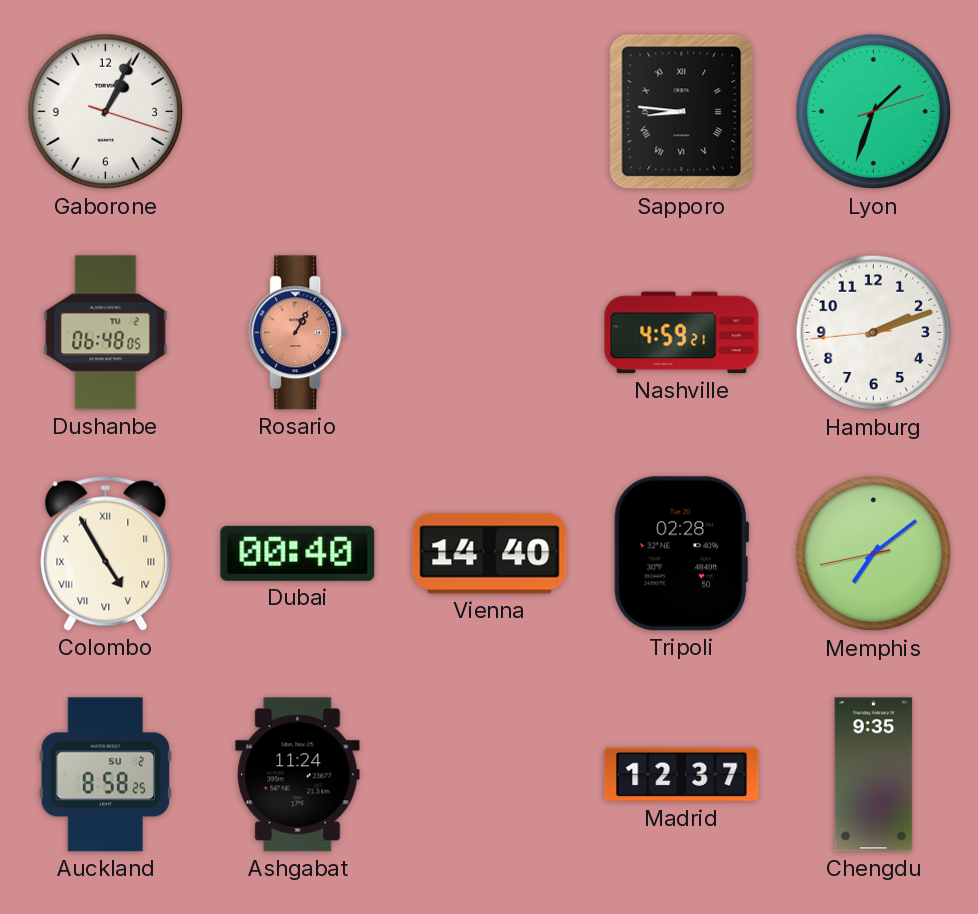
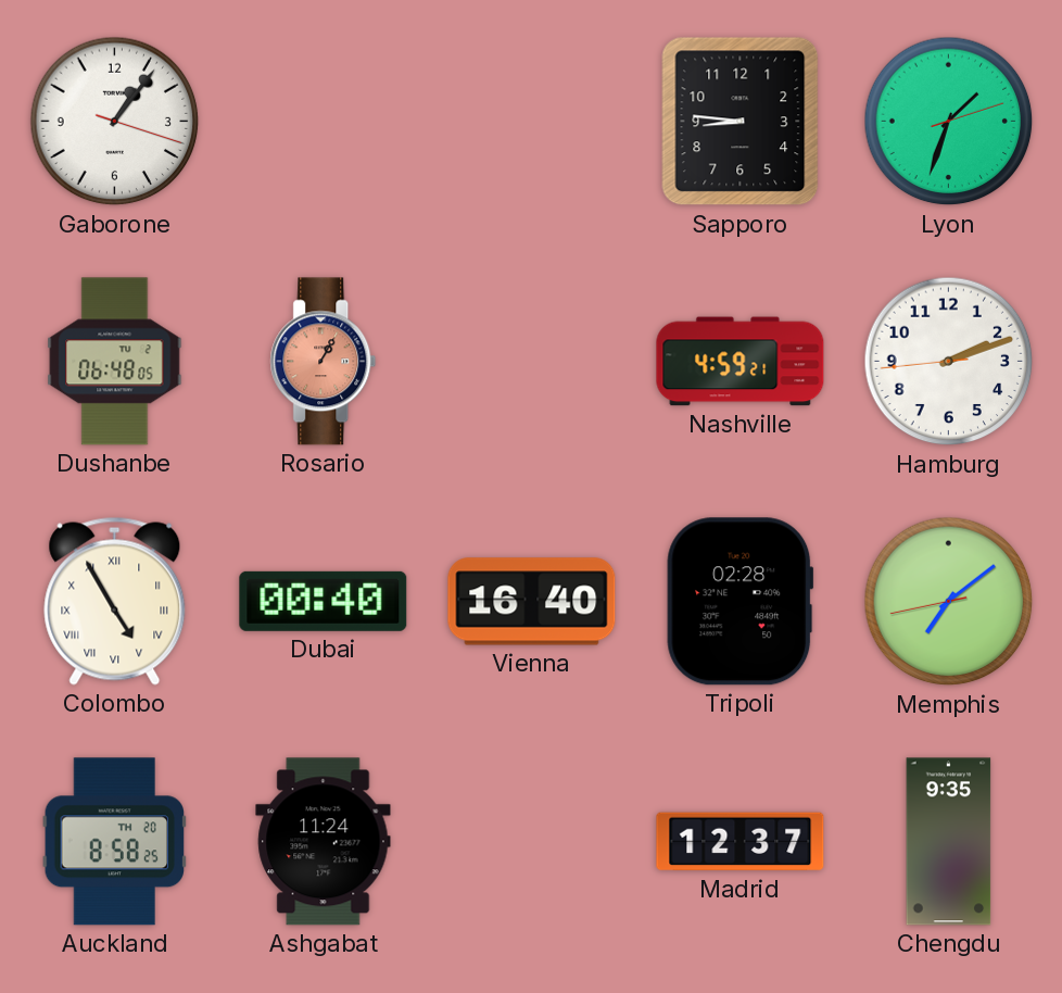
Gaborone: 1:04 -> 1:06 (115, 122)
Sapporo numerals: Roman -> Arabic (741, 122)
Vienna: 14:40 -> 16:40 (532, 602)
Auckland date: SU 2 -> TH 20 (115, 842)
